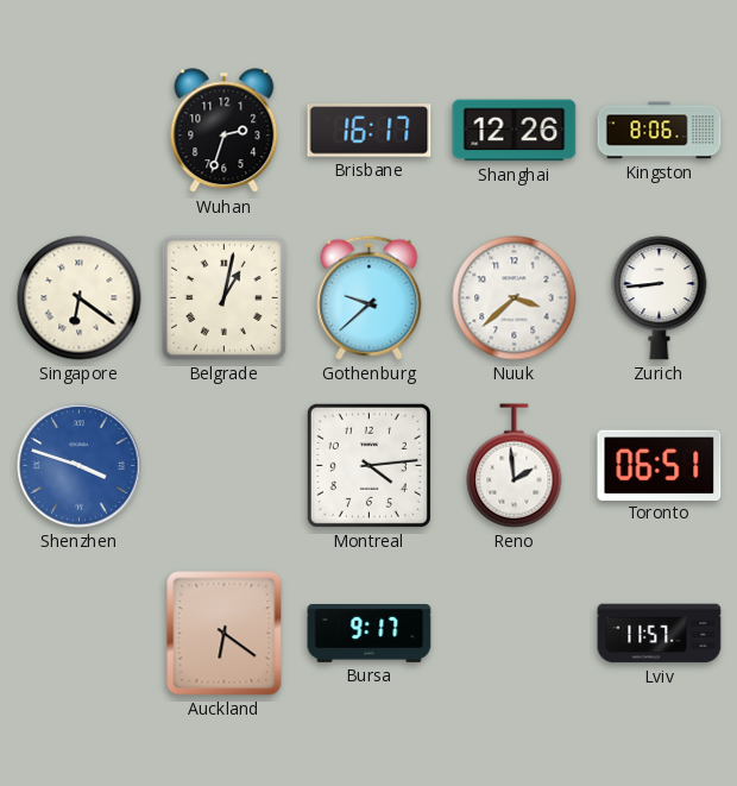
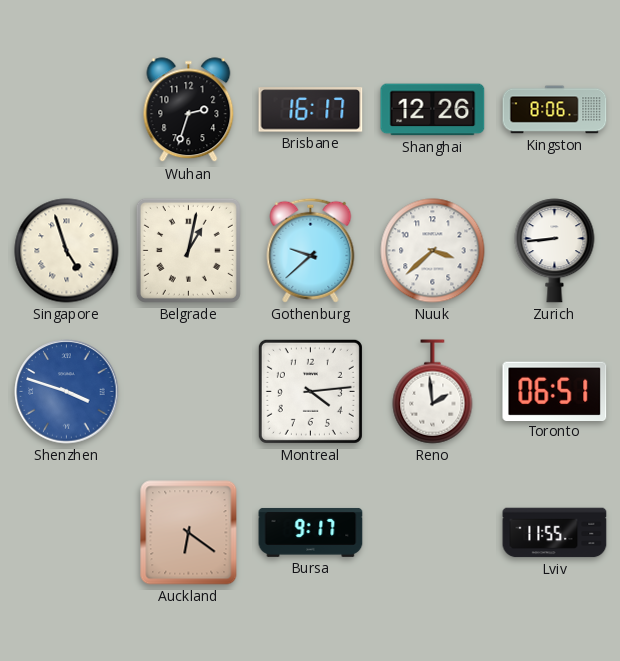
Singapore: 6:21 -> 4:57 (67, 251)
Lviv: 11:57 -> 11:55 (555, 533)
